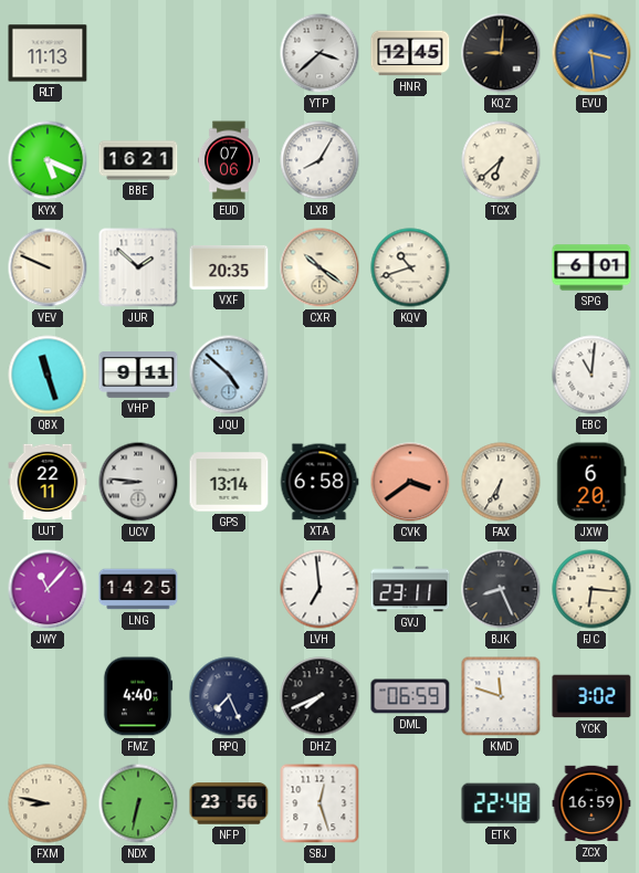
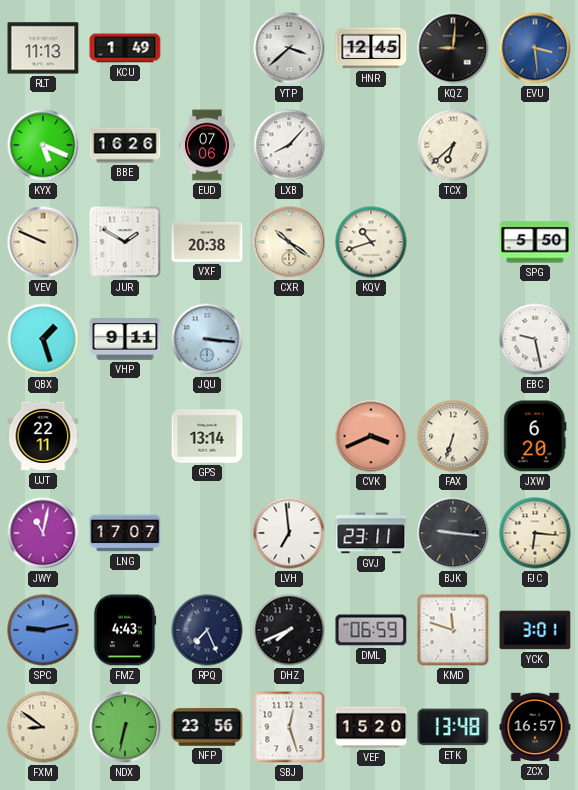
KCU: none -> 1:49 (125, 48)
BBE: 16:21 -> 16:26 (125, 145)
LXB: 8:05 -> 8:07 (289, 145)
JUR: 1:52 -> 1:50 (125, 242)
VXF: 20:35 -> 20:38 (207, 242)
SPG: 6:01 -> 5:50 (535, 242)
QBX: 11:27 -> 1:27 (43, 339)
JQU: 4:52 -> 3:16 (207, 339)
EBC: 11:01 -> 9:28 (535, 339)
UCV: 8:46 -> none (138, 482)
XTA: 6:58 -> none (319, 482)
CVK: 3:39 -> 3:41 (371, 436)
FAX: 6:35 -> 6:33 (453, 436)
JWY: 11:07 -> 11:02 (43, 533)
LNG: 14:25 -> 17:07 (125, 533)
BJK: 8:26 -> 9:16 (453, 533)
SPC: none -> 9:13 (43, 630)
FMZ: 4:40 -> 4:43 (125, 630)
YCK: 3:02 -> 3:01 (535, 630)
FXM: 8:47 -> 8:51 (43, 727)
VEF: none -> 15:20 (371, 727)
ETK: 22:48 -> 13:48 (453, 727)
ZCX: 16:59 -> 16:57 (535, 727)
